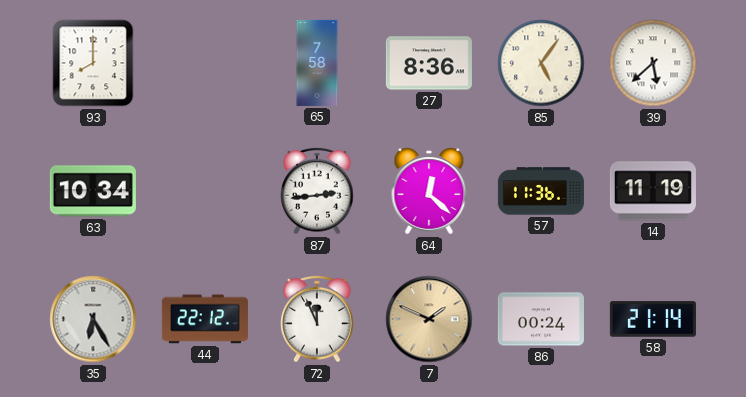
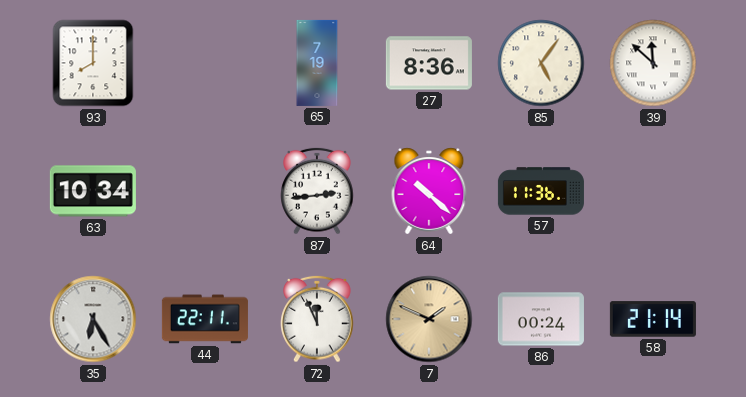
65: 7:58 -> 7:19 (317, 63)
39: 5:38 -> 11:52 (653, 63)
64: 12:22 -> 10:22 (429, 191)
14: 11:19 -> none (653, 191)
44: 22:12 -> 22:11 (205, 319)
